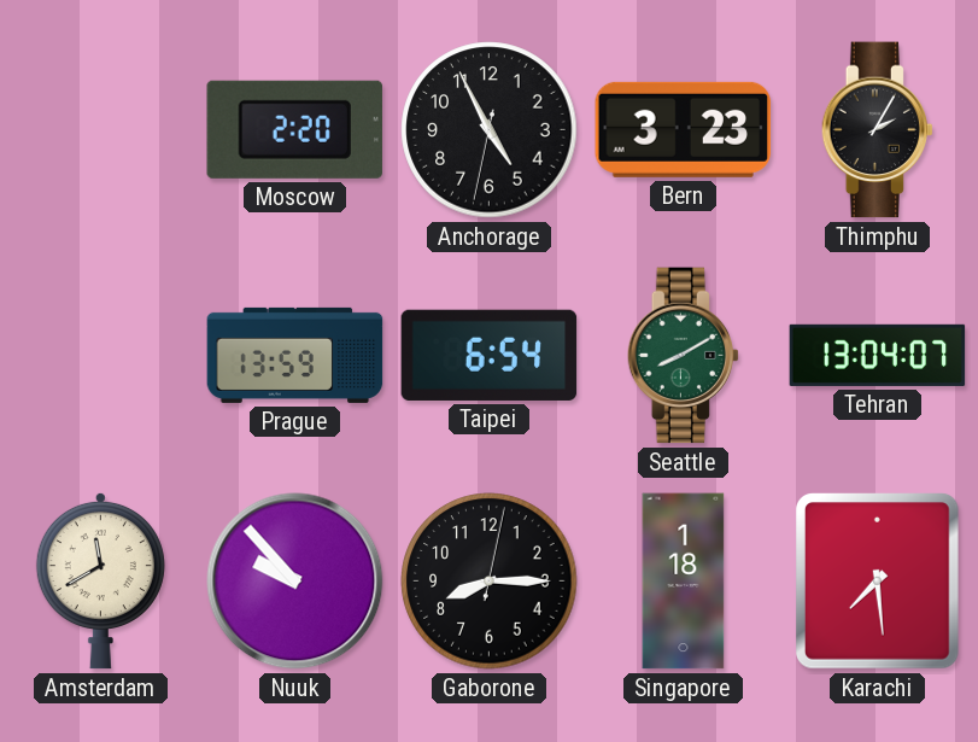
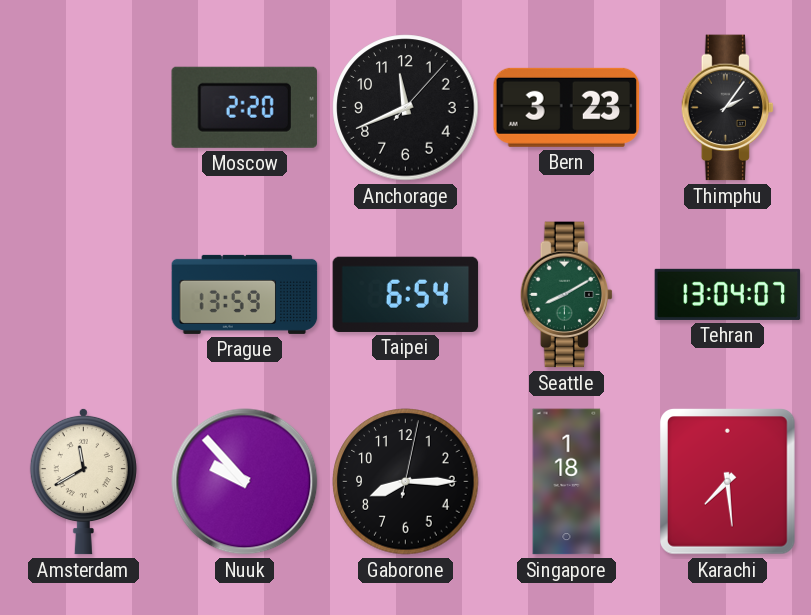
Anchorage: 4:55 -> 11:41 (406, 108)
Thimphu: 2:05 -> 2:06 (728, 108)
